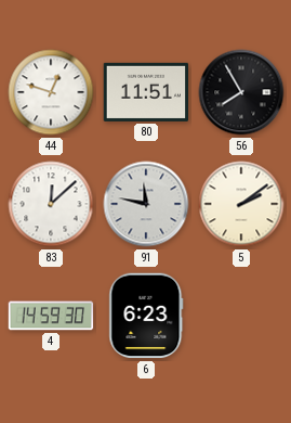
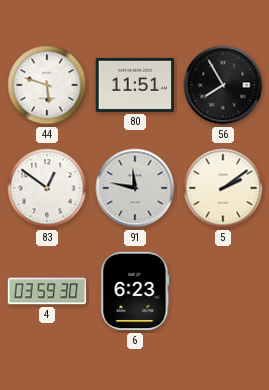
44: 12:48 -> 5:48 (47, 85)
83: 12:08 -> 12:51 (47, 188)
4: 14:59 -> 03:59 (47, 291)
